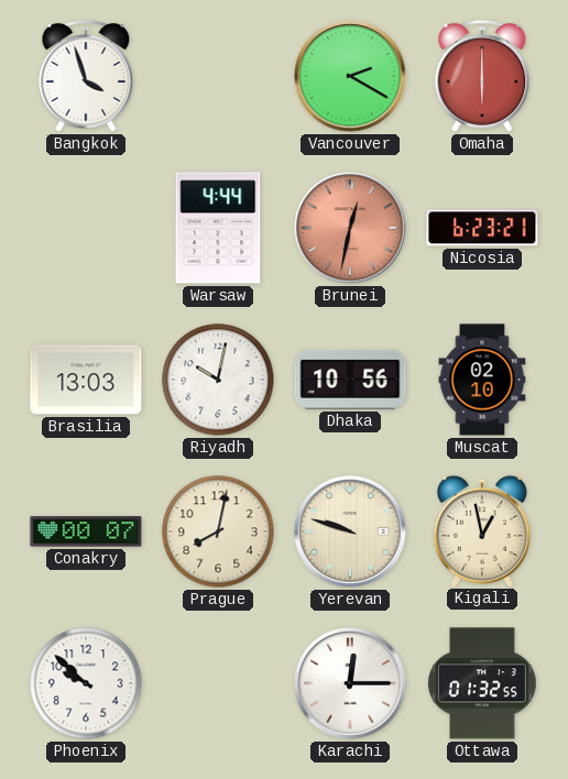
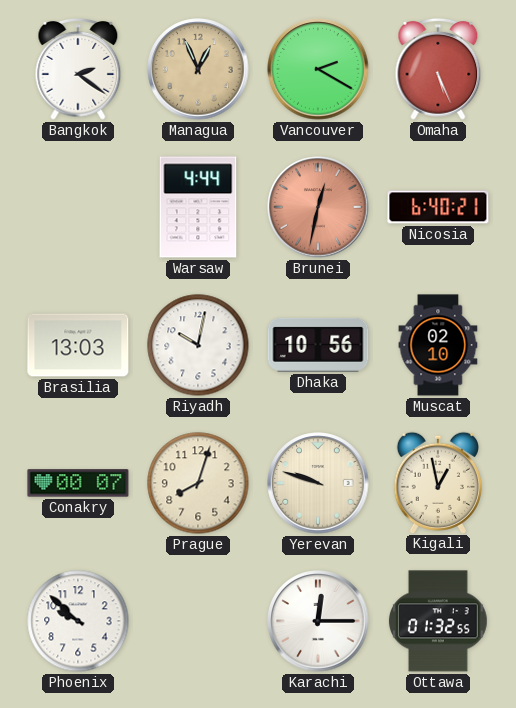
Bangkok: 3:57 -> 2:21 (78, 70)
Managua: none -> 12:56 (198, 69)
Omaha: 6:00 -> 5:26 (438, 70)
Nicosia: 6:23 -> 6:40 (438, 207)
Prague: 8:02 -> 8:03 (198, 483)
